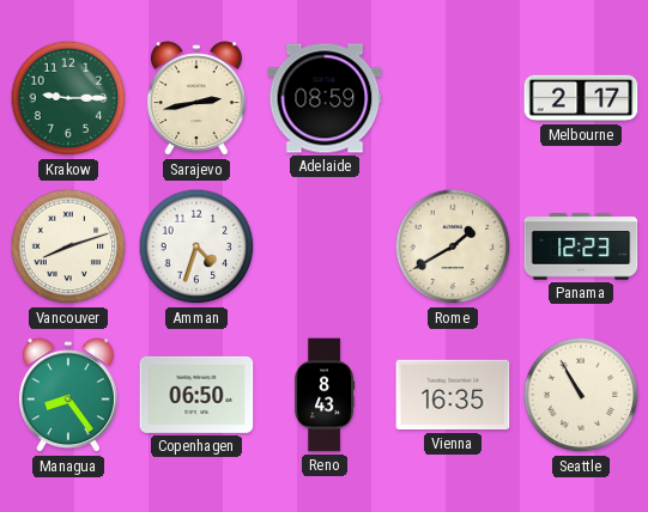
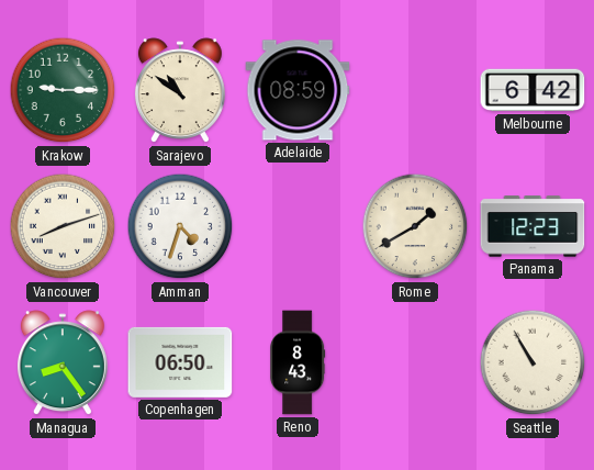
Sarajevo: 2:43 -> 10:51 (180, 91)
Melbourne: 2:17 -> 6:42 (533, 90)
Vienna: 16:35 -> none (453, 395)
